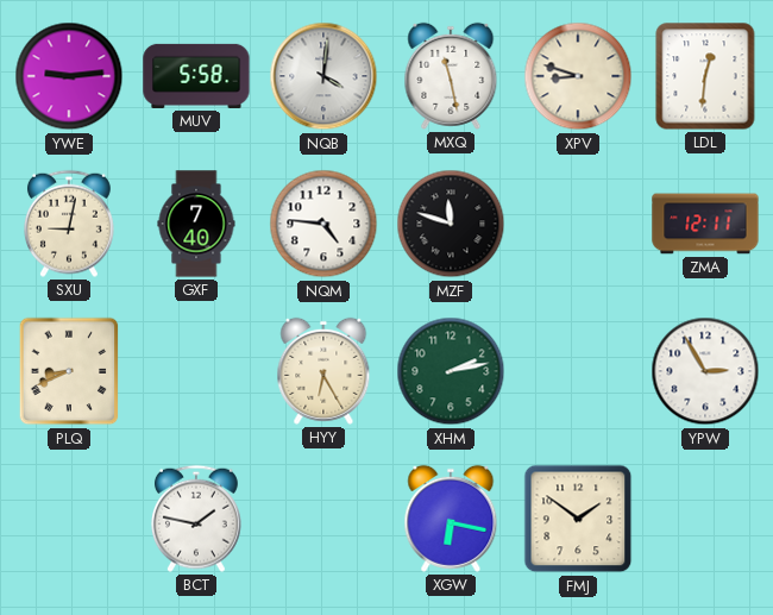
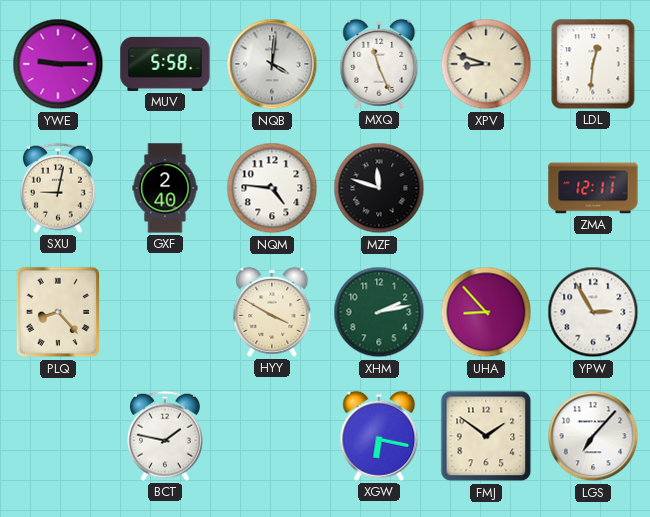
YWE: 9:14 -> 9:15 (58, 64)
MXQ: 11:28 -> 11:26 (379, 64)
GXF: 7:40 -> 2:40 (165, 188)
PLQ: 8:41 -> 8:23 (58, 312)
HYY: 6:25 -> 3:50 (272, 312)
UHA: none -> 8:53 (486, 312)
LGS: none -> 7:07 (593, 436)
